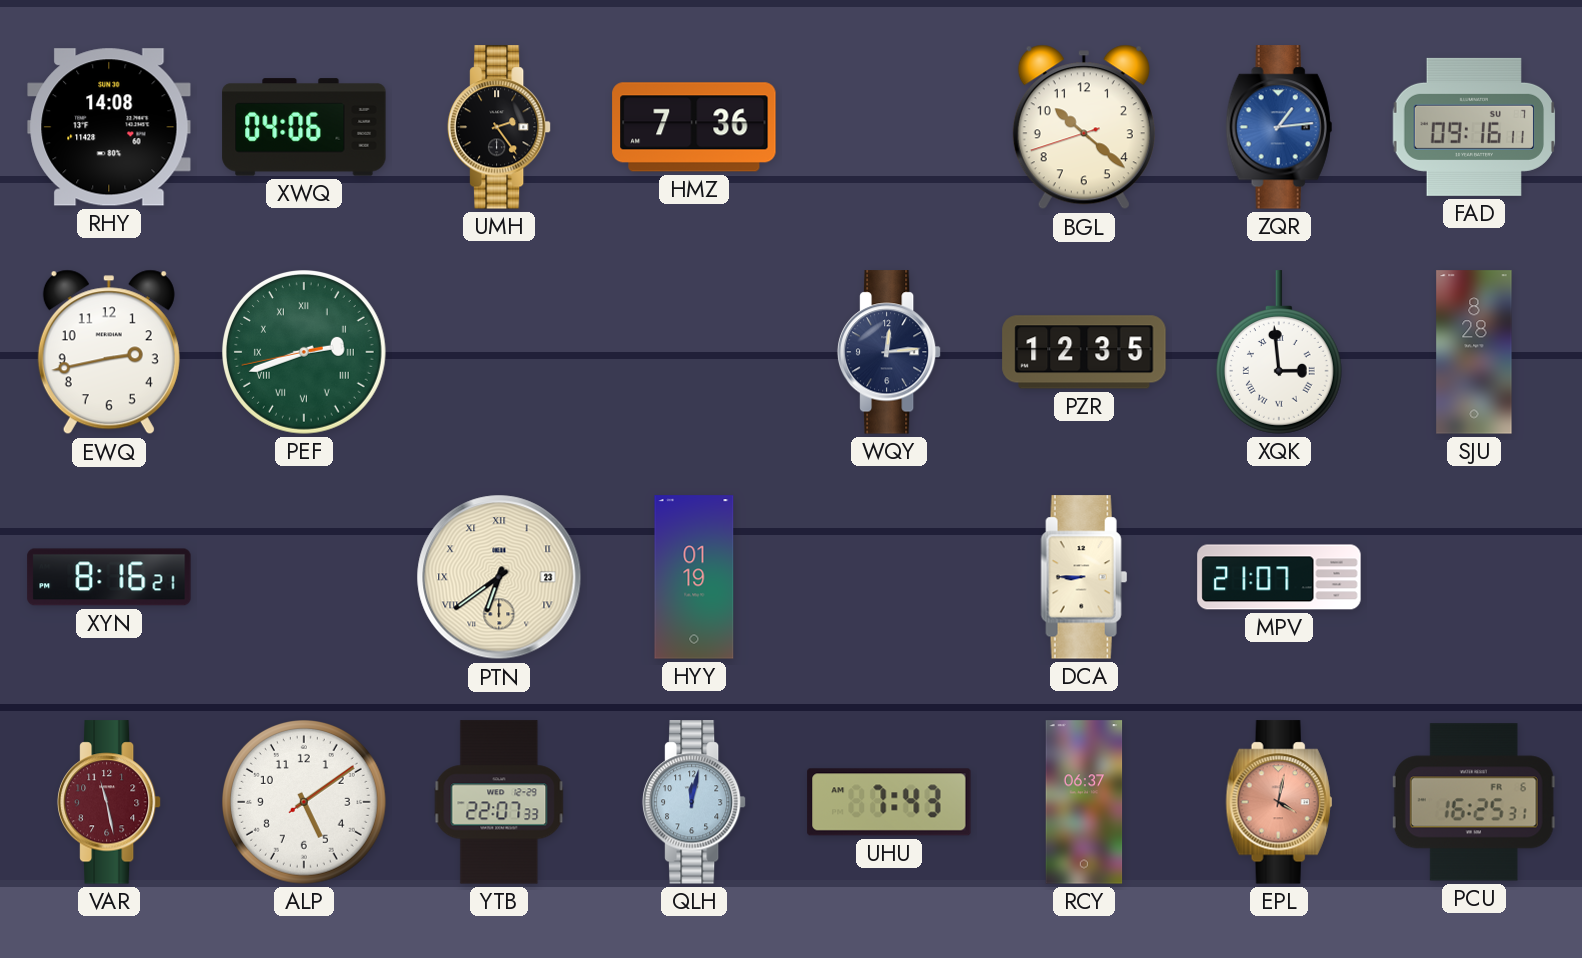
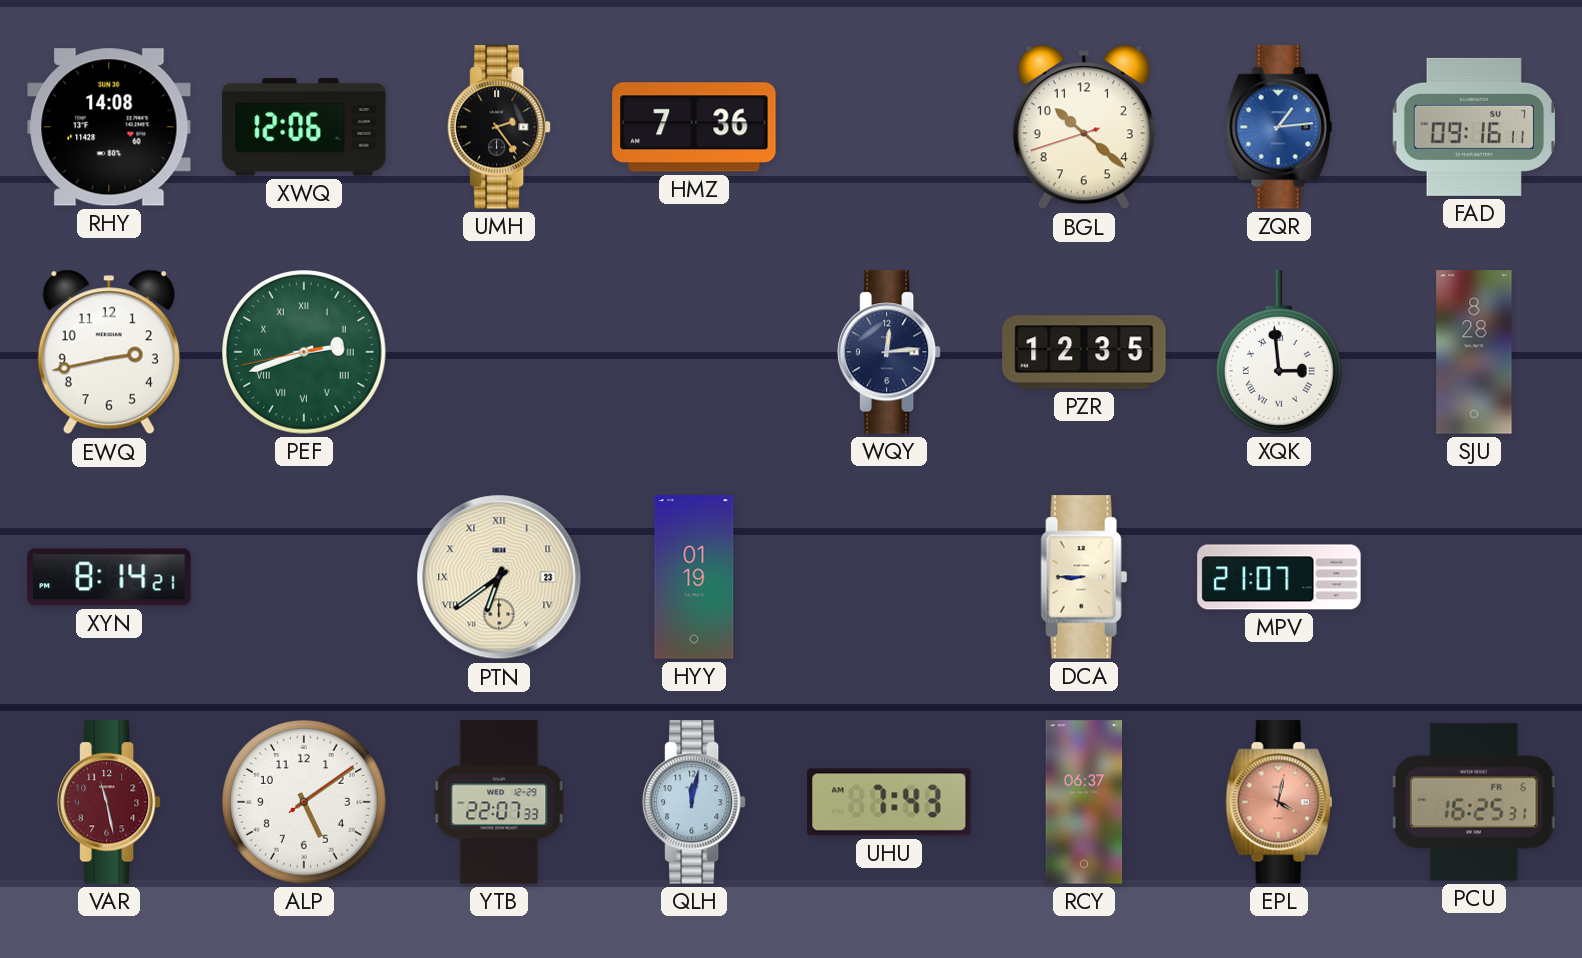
XWQ: 04:06 -> 12:06 (304, 127)
XYN: 8:16 -> 8:14 (109, 577)
